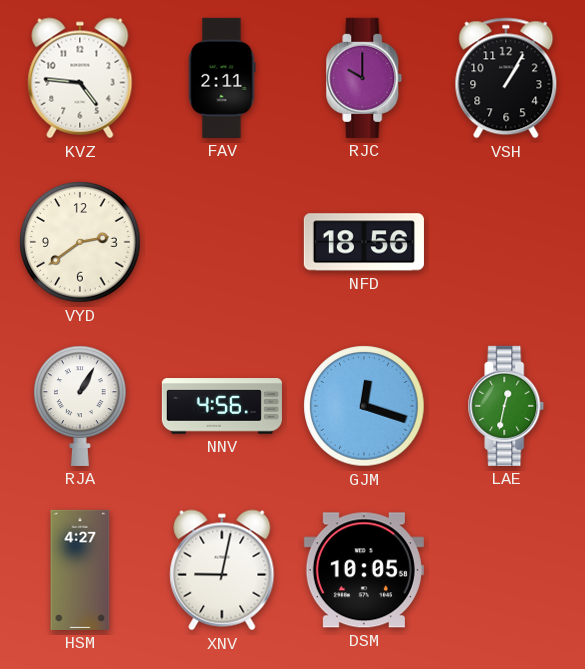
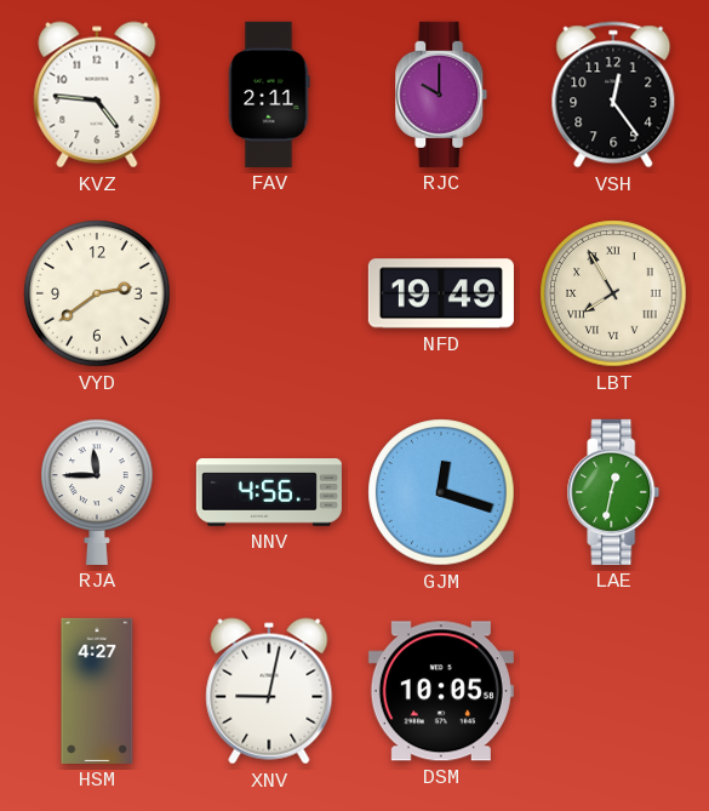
VSH: 1:05 -> 12:24 (613, 95)
NFD: 18:56 -> 19:49 (441, 293)
LBT: none -> 7:55 (613, 293)
RJA: 1:05 -> 11:45 (97, 492)
